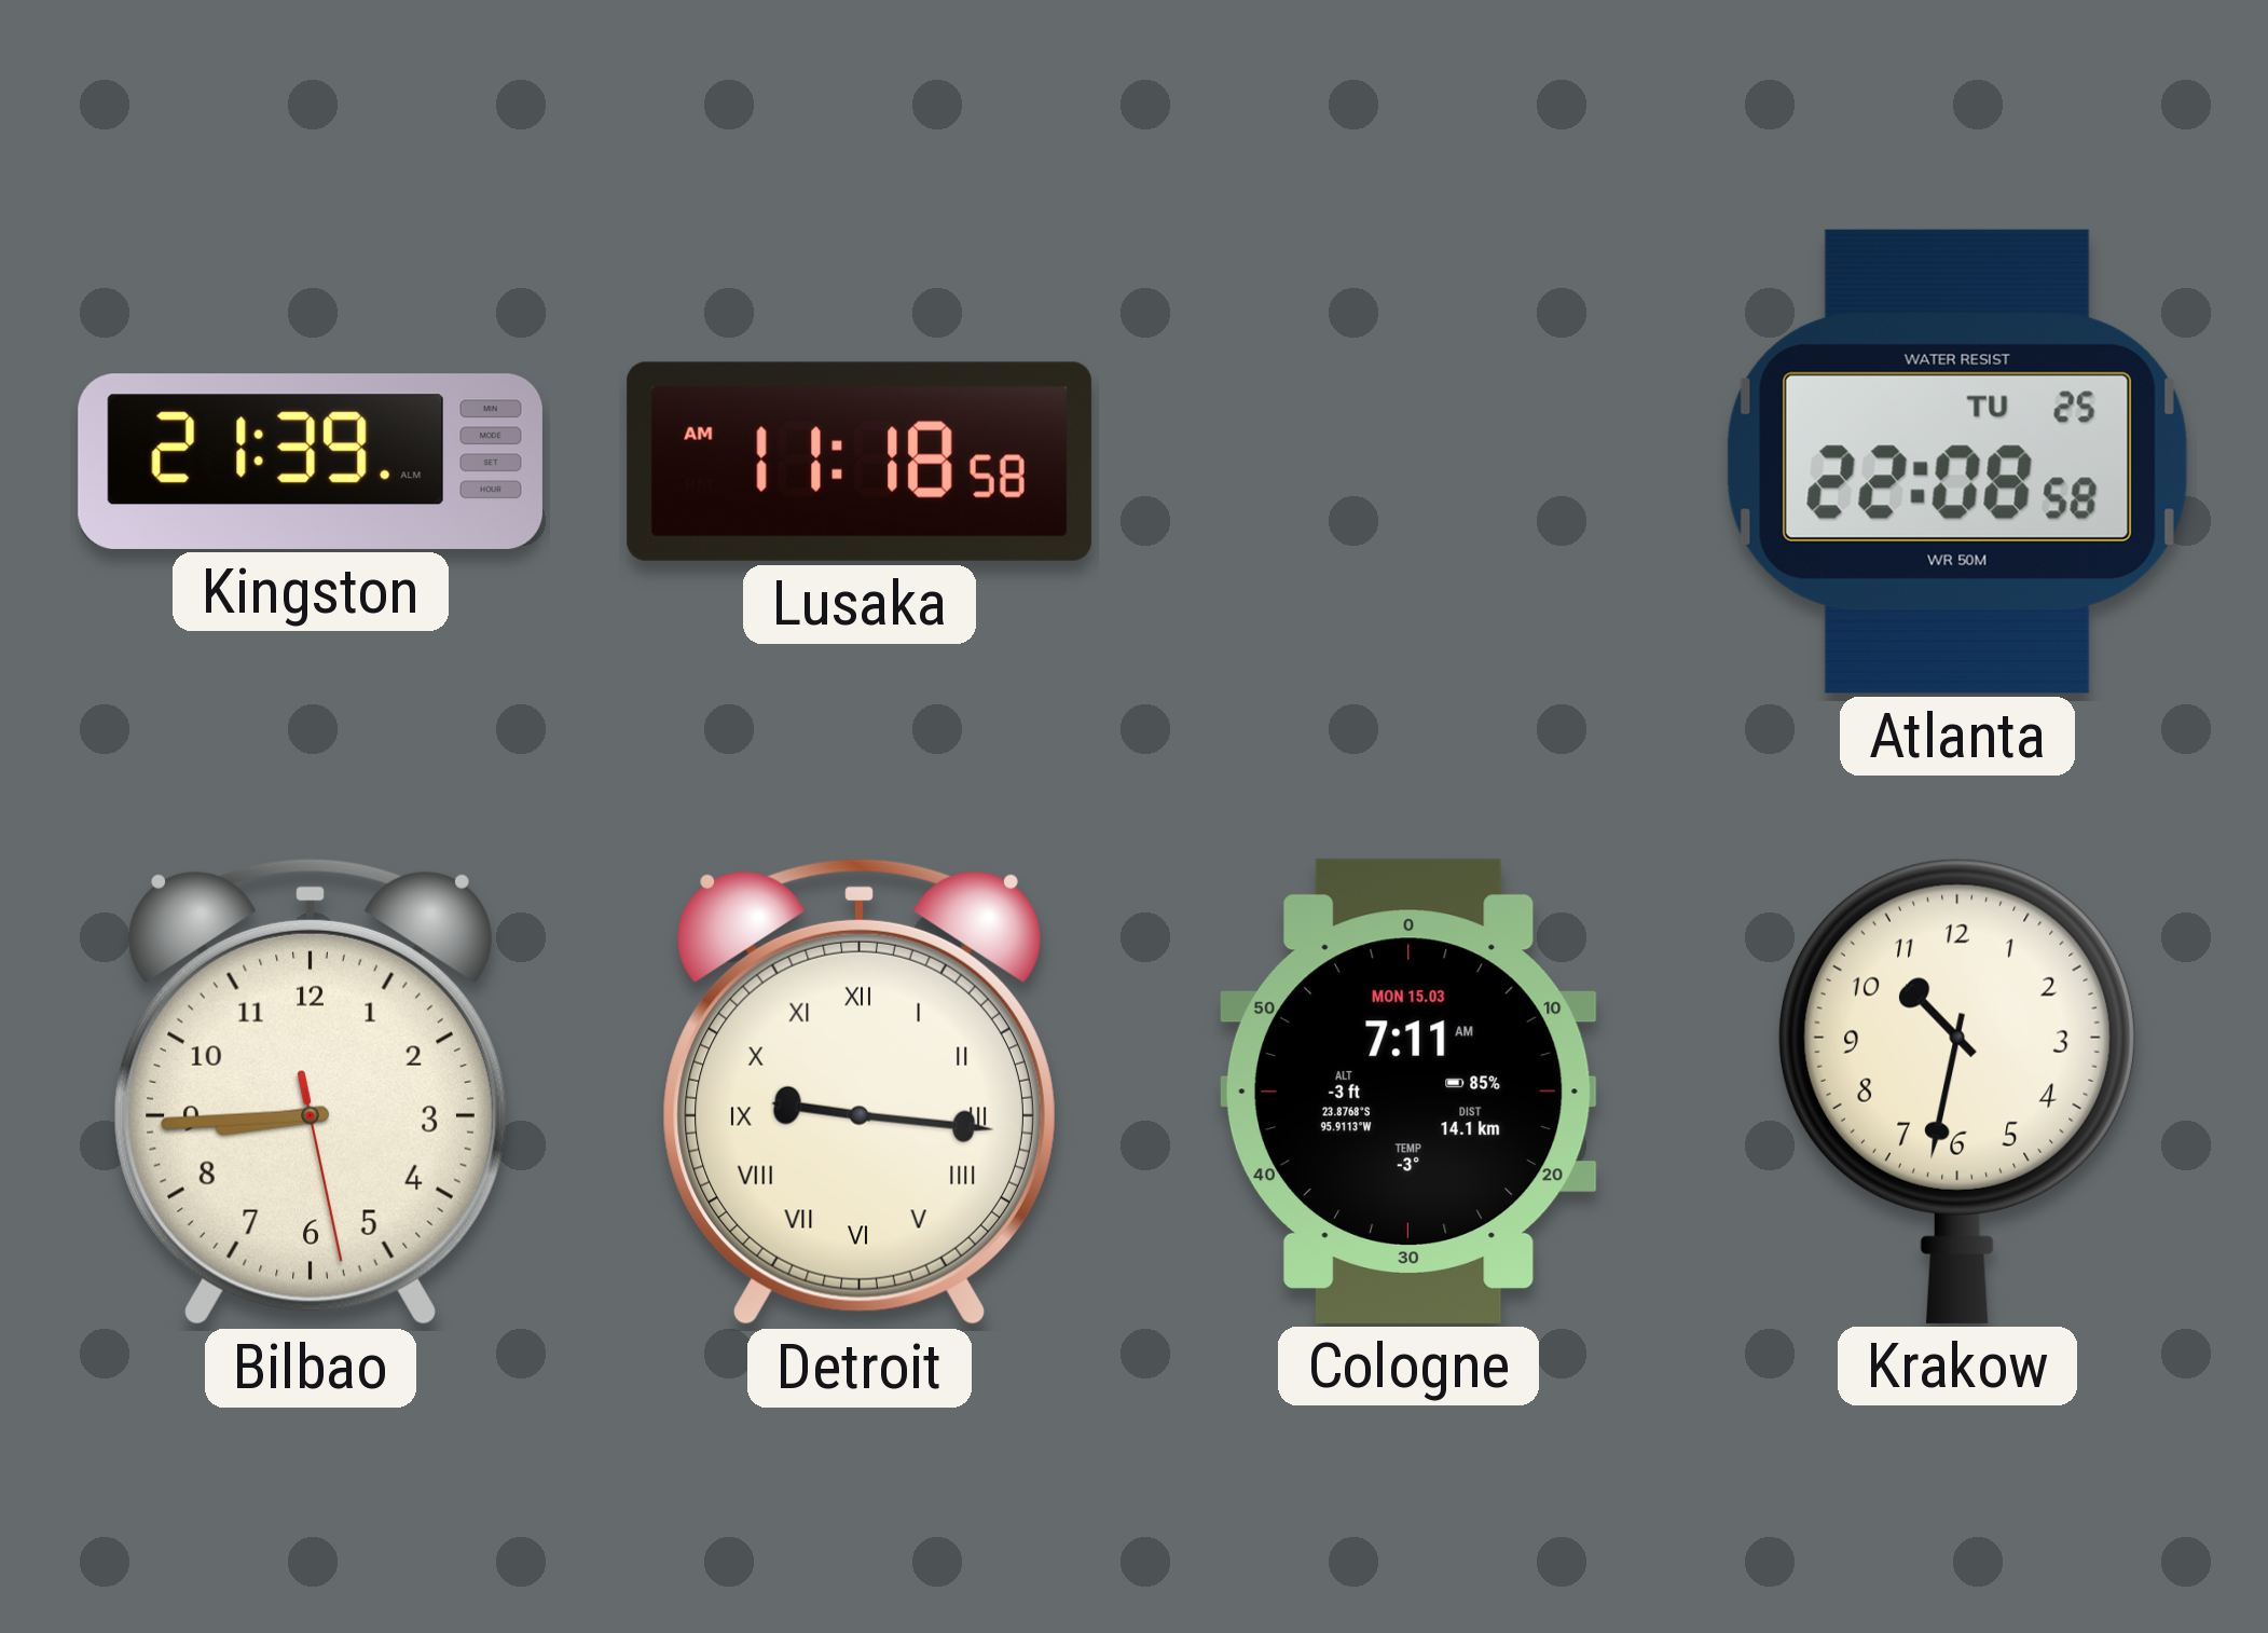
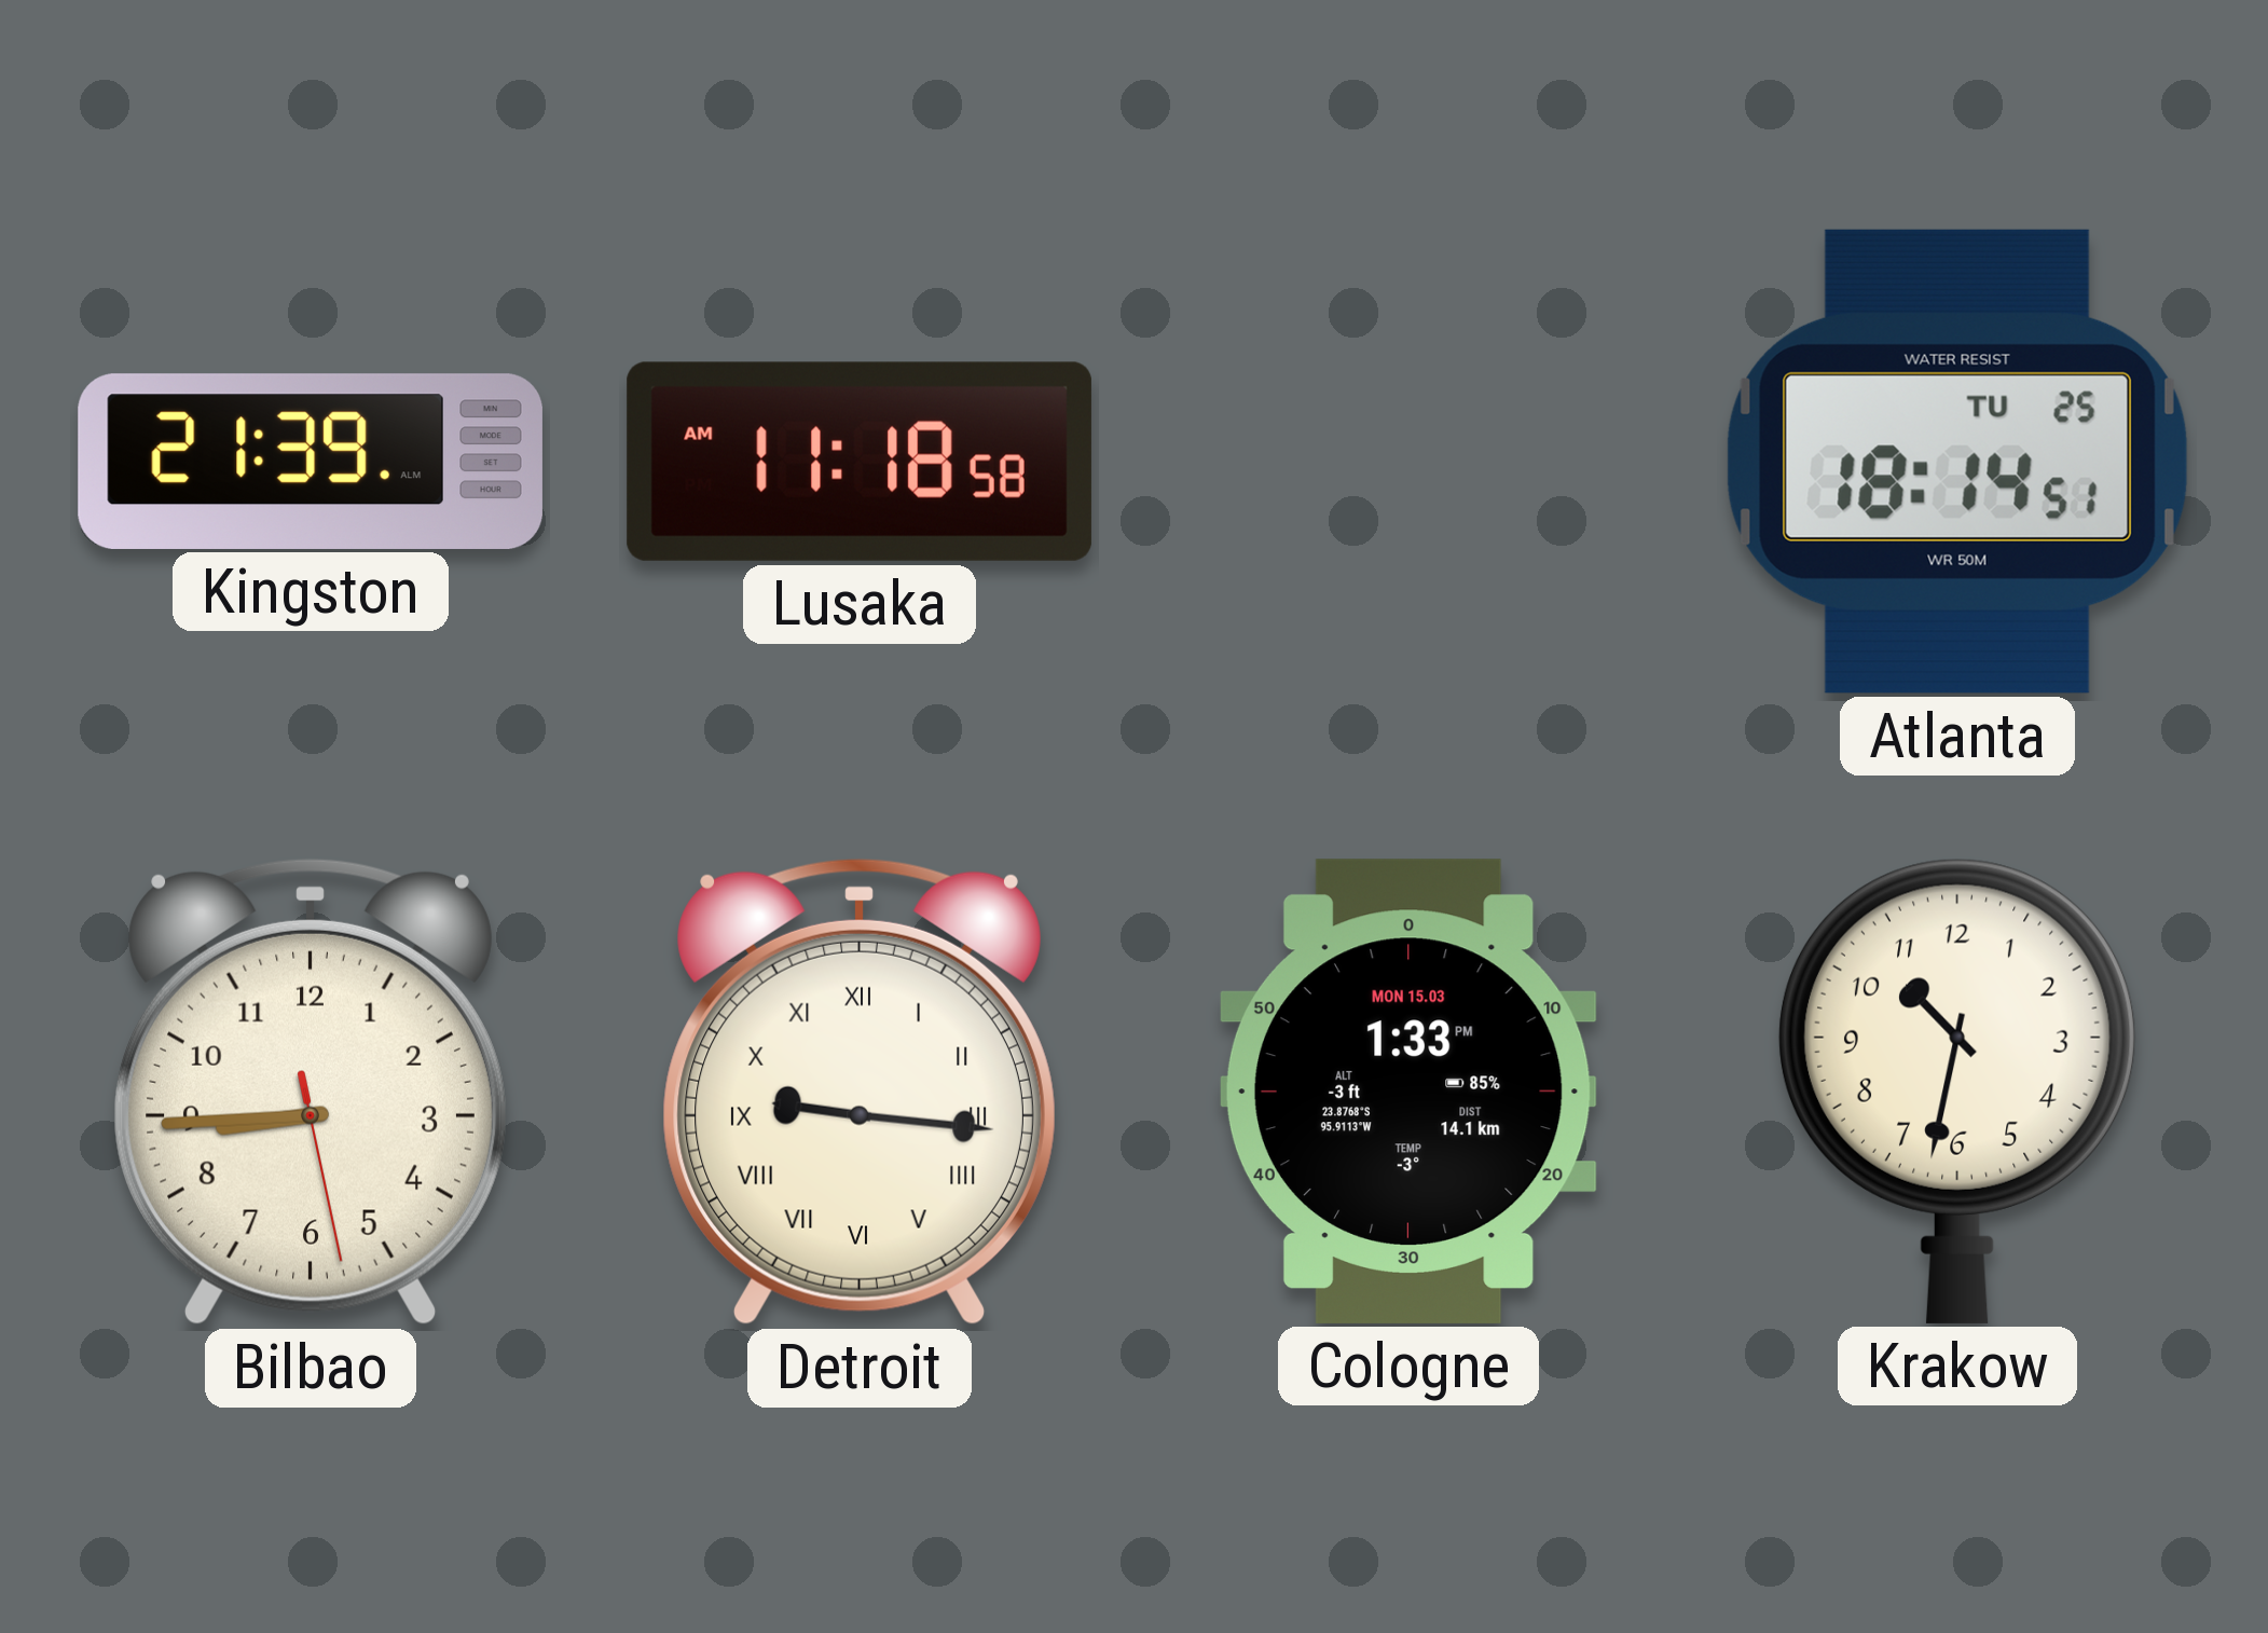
Atlanta: 22:08 -> 18:14 (1957, 462)
Cologne: 7:11 -> 1:33 (1408, 1092)
